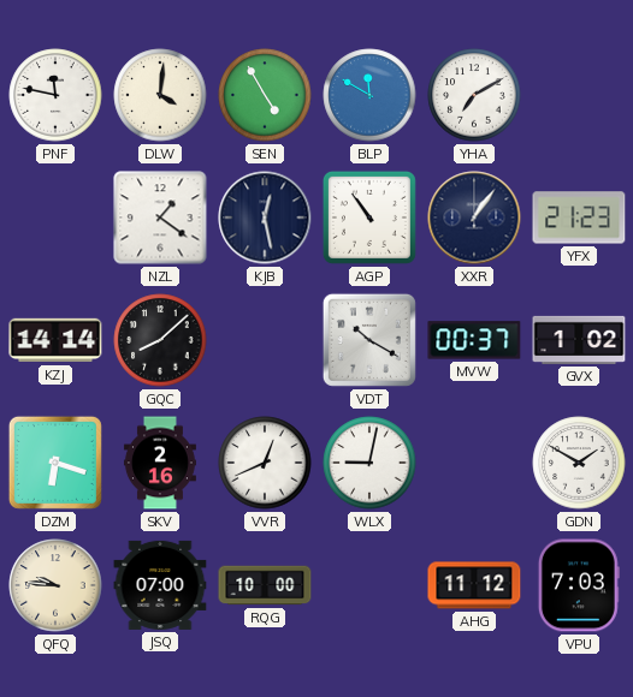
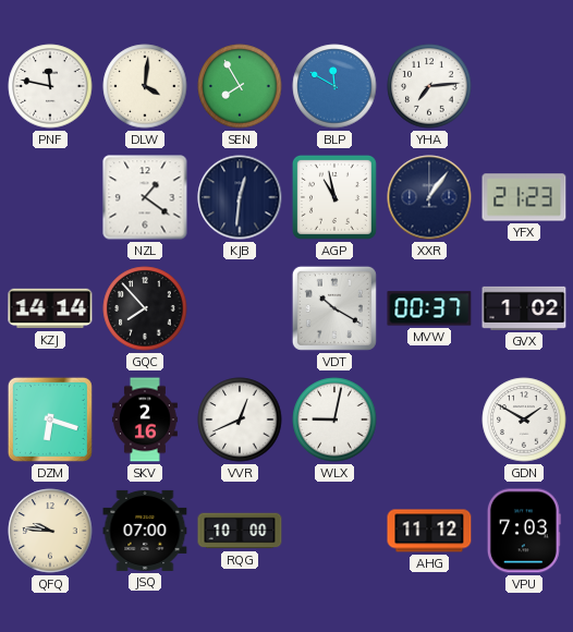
SEN: 4:55 -> 7:55 (240, 86)
YHA: 7:10 -> 7:14 (429, 86)
KJB: 12:28 -> 12:31 (240, 197)
AGP: 10:54 -> 10:58 (334, 197)
GQC: 8:08 -> 7:53 (145, 308)
